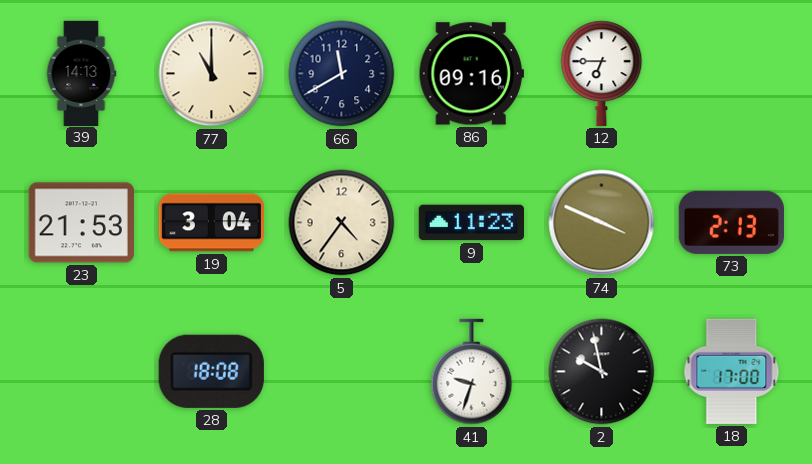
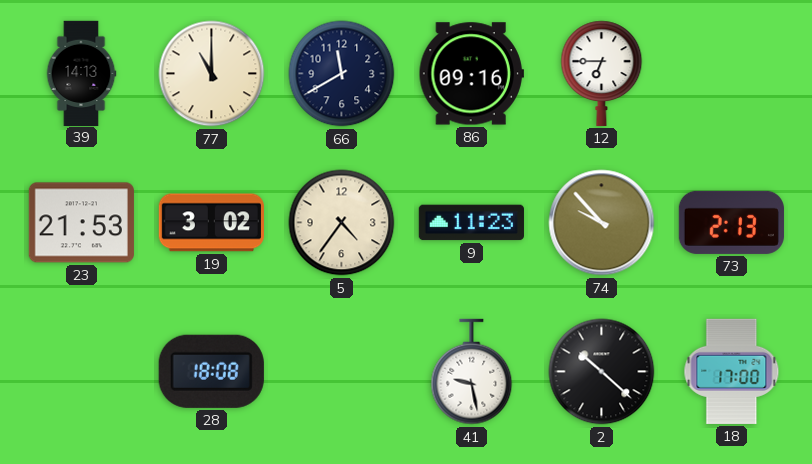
19: 3:04 -> 3:02 (211, 223)
74: 3:49 -> 9:53 (602, 223)
41: 9:33 -> 9:28 (472, 372)
2: 9:58 -> 10:22 (602, 372)
